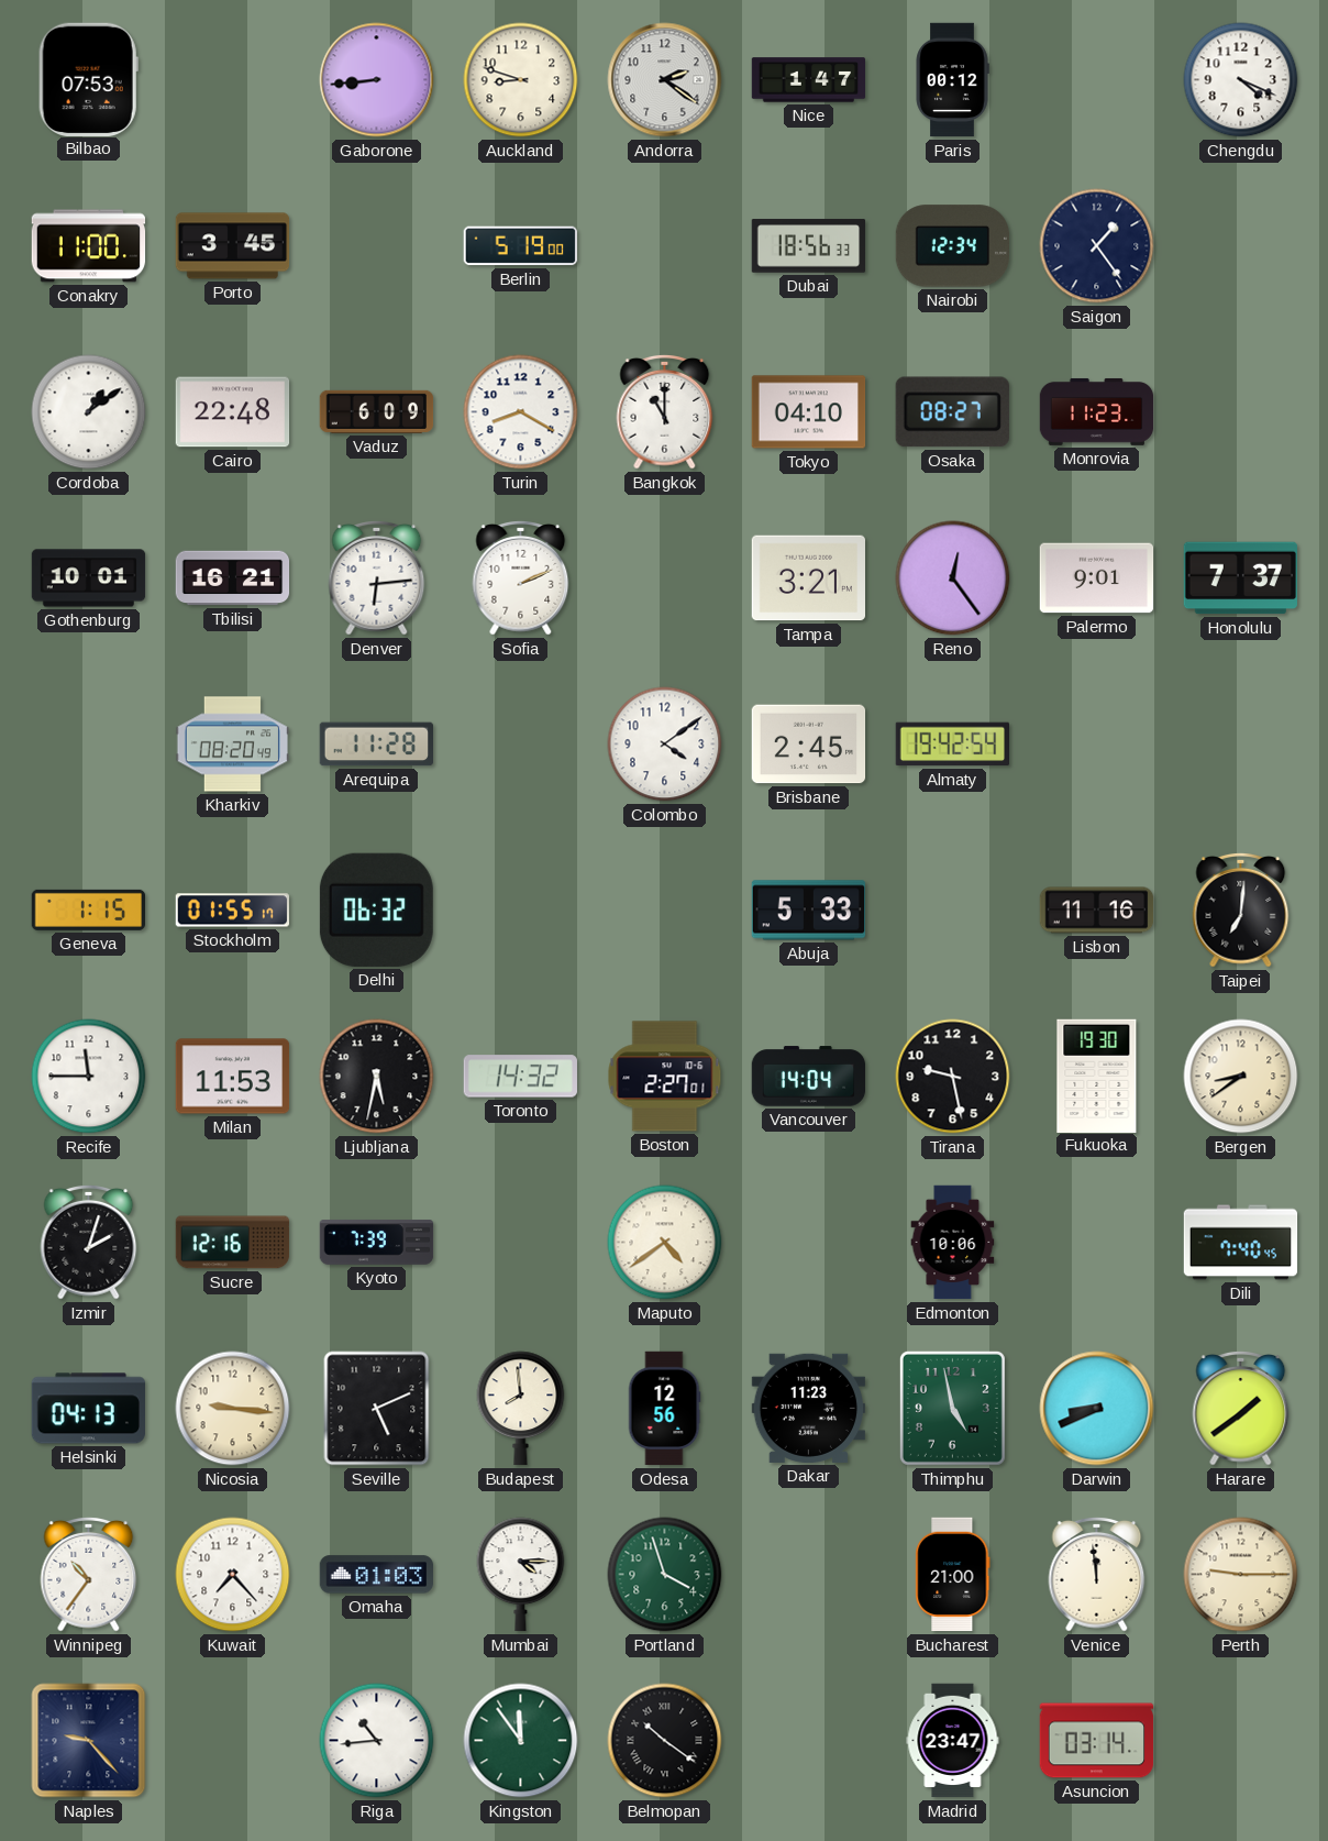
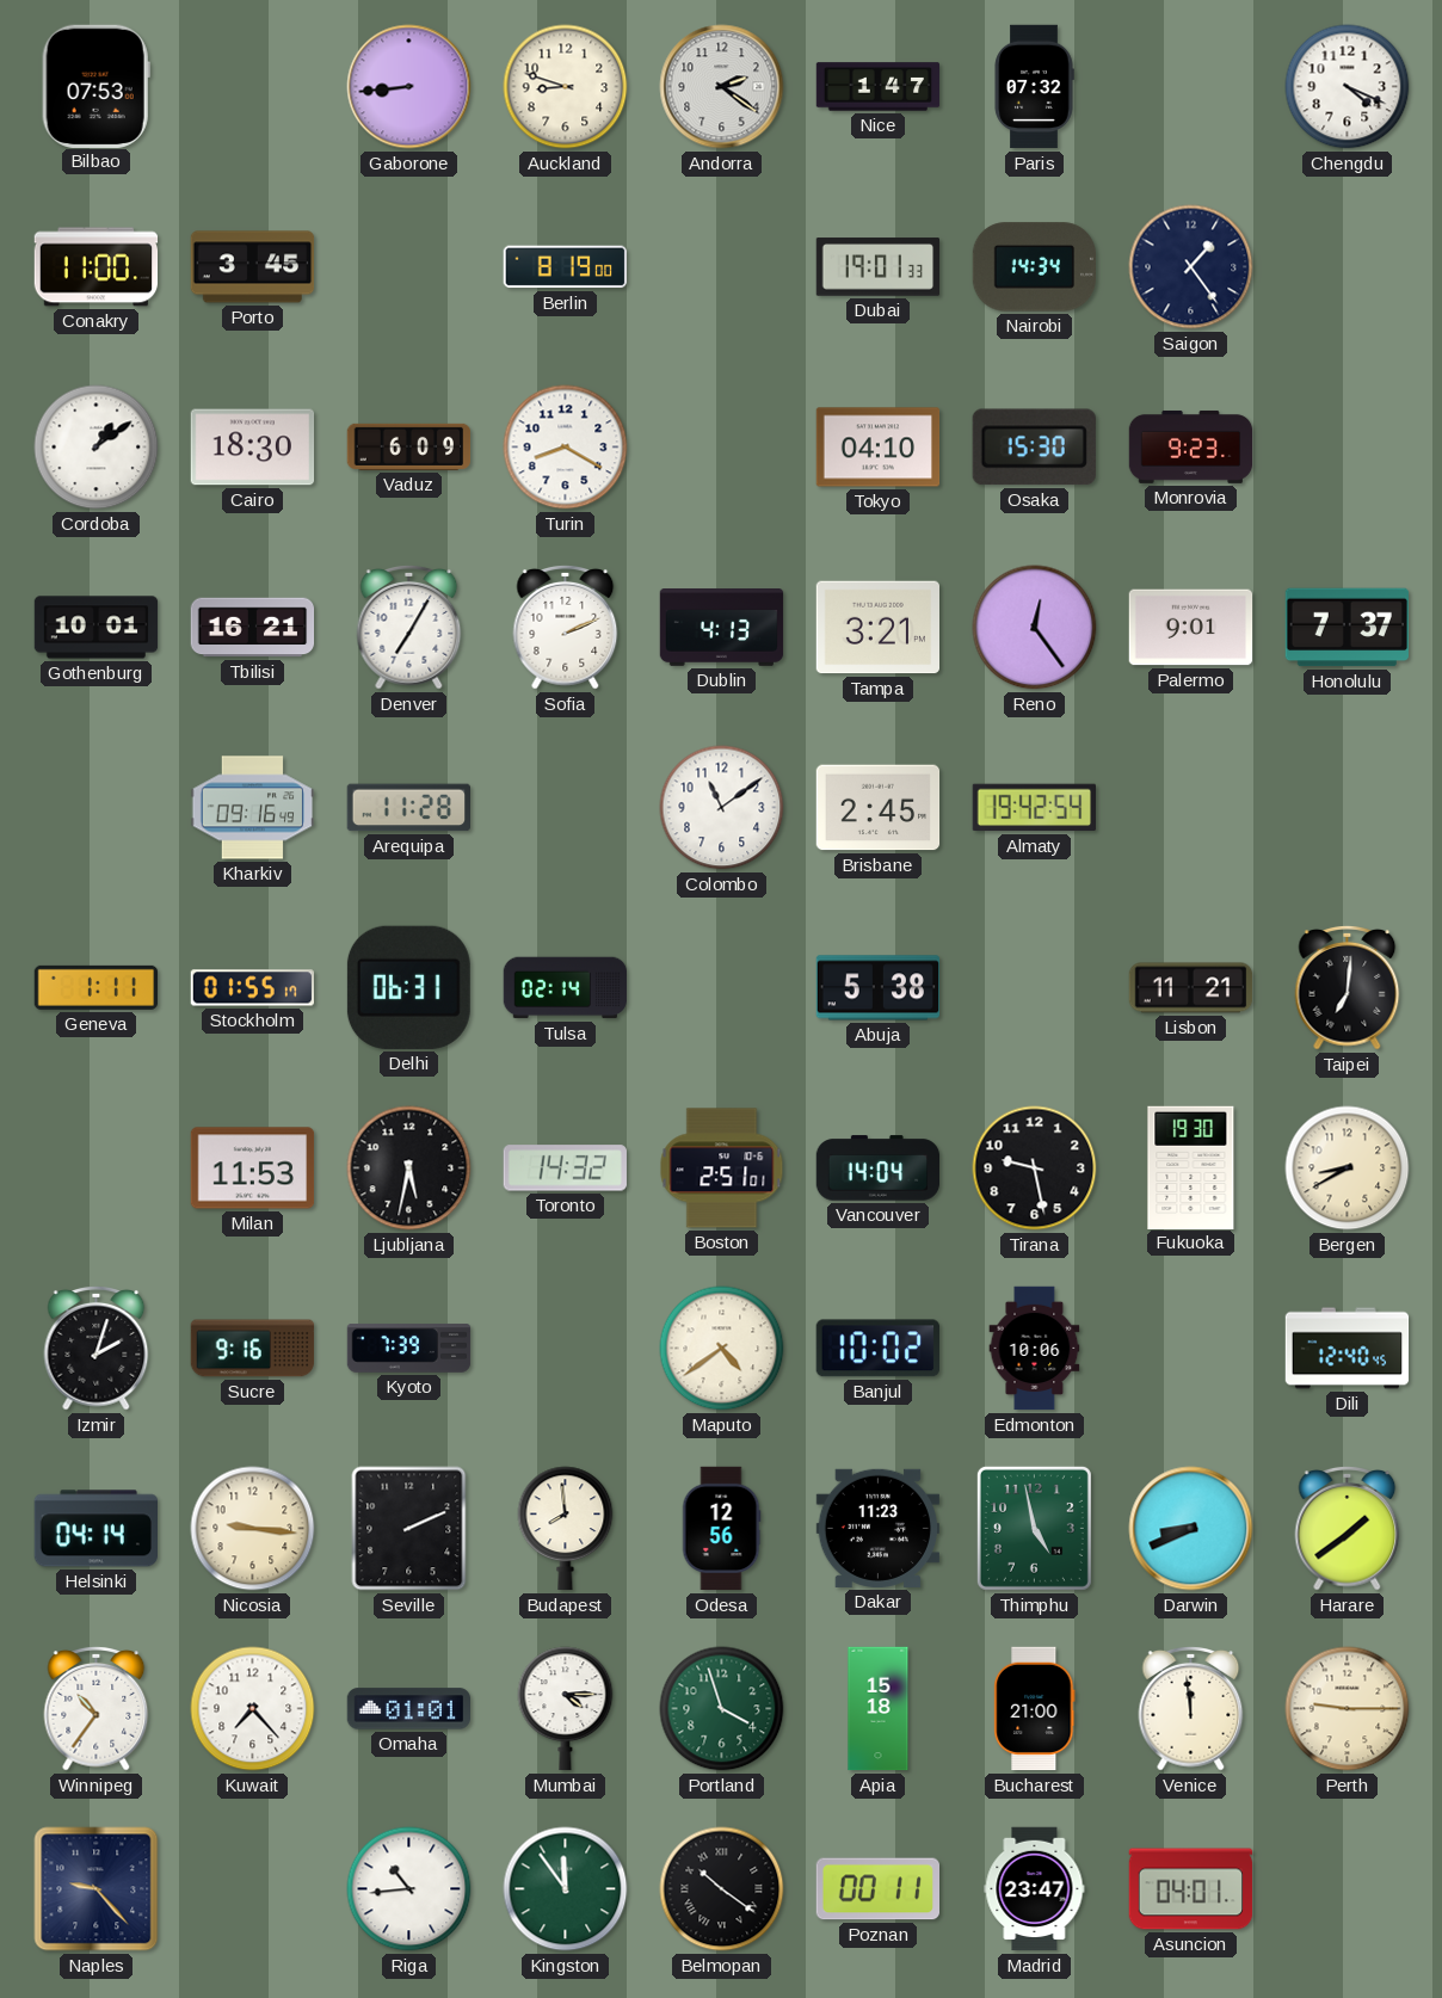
Paris: 00:12 -> 07:32 (1034, 87)
Berlin: 5:19 -> 8:19 (565, 267)
Dubai: 18:56 -> 19:01 (879, 267)
Nairobi: 12:34 -> 14:34 (1034, 267)
Cairo: 22:48 -> 18:30 (253, 448)
Bangkok: 11:00 -> none (665, 412)
Osaka: 08:27 -> 15:30 (1034, 448)
Monrovia: 11:23 -> 9:23 (1191, 448)
Denver: 6:14 -> 7:05 (409, 628)
Dublin: none -> 4:13 (722, 628)
Kharkiv: 08:20 -> 09:16 (253, 808)
Colombo: 4:09 -> 11:09 (722, 808)
Geneva: 1:15 -> 1:11 (97, 987)
Delhi: 06:32 -> 06:31 (408, 987)
Tulsa: none -> 02:14 (566, 988)
Abuja: 5:33 -> 5:38 (879, 988)
Lisbon: 11:16 -> 11:21 (1191, 988)
Recife: 11:45 -> none (89, 1077)
Boston: 2:27 -> 2:51 (722, 1168)
Bergen: 8:39 -> 8:40 (1348, 1168)
Sucre: 12:16 -> 9:16 (253, 1349)
Banjul: none -> 10:02 (877, 1349)
Dili: 7:40 -> 12:40 (1348, 1349)
Helsinki: 04:13 -> 04:14 (95, 1529)
Seville: 5:11 -> 2:11 (409, 1529)
Omaha: 01:03 -> 01:01 (409, 1709)
Apia: none -> 15:18 (879, 1709)
Poznan: none -> 00:11 (877, 1889)
Asuncion: 03:14 -> 04:01 (1191, 1889)
